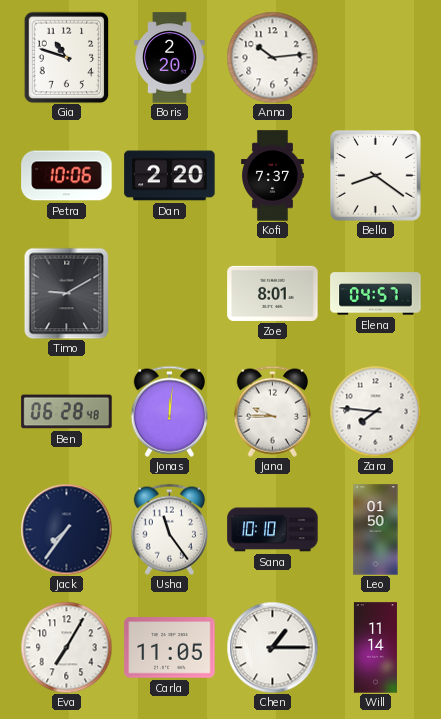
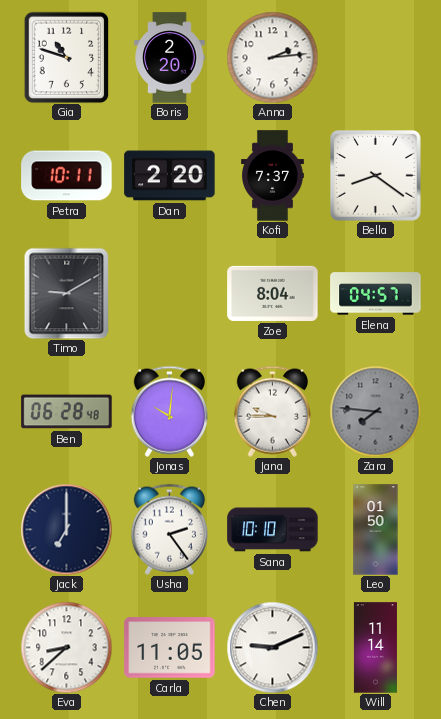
Anna: 10:14 -> 2:14 (272, 57)
Petra: 10:06 -> 10:11 (67, 176)
Zoe: 8:01 -> 8:04 (273, 293)
Jonas: 12:01 -> 10:01 (169, 411)
Zara dial: white -> grey (375, 411)
Jack: 7:36 -> 7:00 (66, 529)
Usha: 11:24 -> 2:24 (169, 529)
Eva: 7:05 -> 8:38 (66, 647)
Chen: 1:15 -> 9:11 (272, 647)
